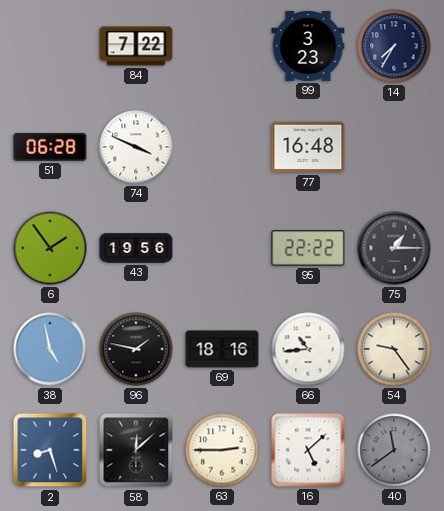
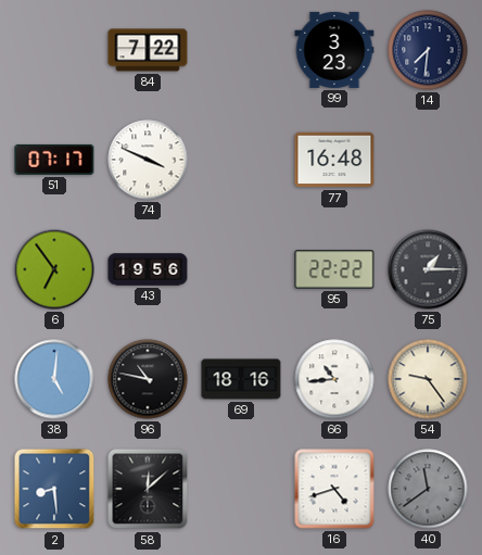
14: 7:35 -> 7:31 (428, 50)
51: 06:28 -> 07:17 (54, 160)
6: 1:54 -> 6:54 (54, 269)
38: 4:58 -> 5:01 (54, 379)
96: 1:47 -> 10:47 (148, 379)
2: 8:27 -> 8:29 (54, 489)
63: 2:45 -> none (222, 450)
16: 5:08 -> 4:42 (334, 489)
